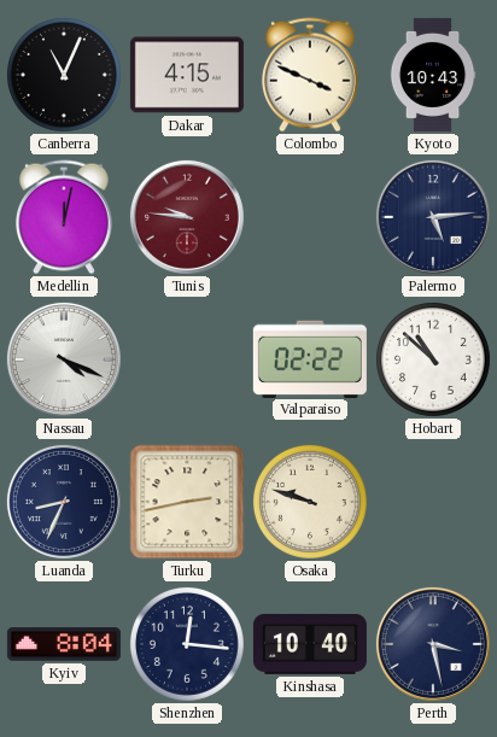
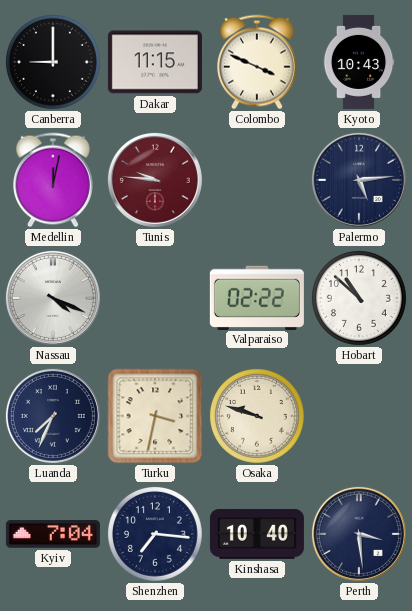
Canberra: 11:04 -> 9:00 (53, 62)
Dakar: 4:15 -> 11:15 (155, 62)
Luanda: 8:34 -> 7:34 (53, 416)
Turku: 2:43 -> 3:32 (155, 416)
Kyiv: 8:04 -> 7:04 (53, 534)
Shenzhen: 12:16 -> 7:16 (155, 534)
Perth: 3:28 -> 3:29 (359, 534)
